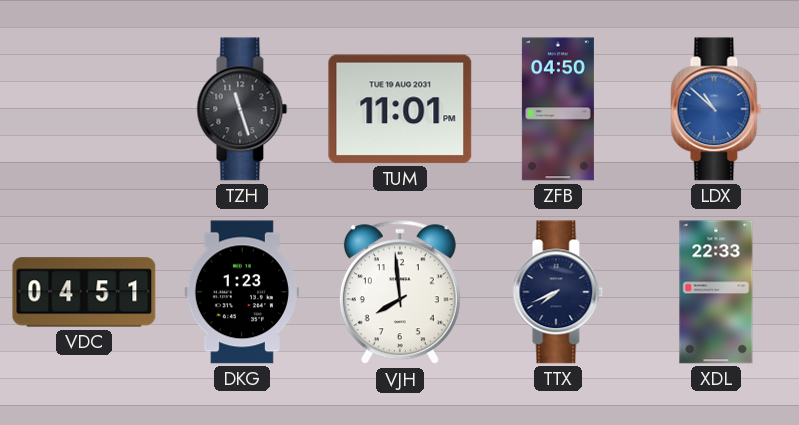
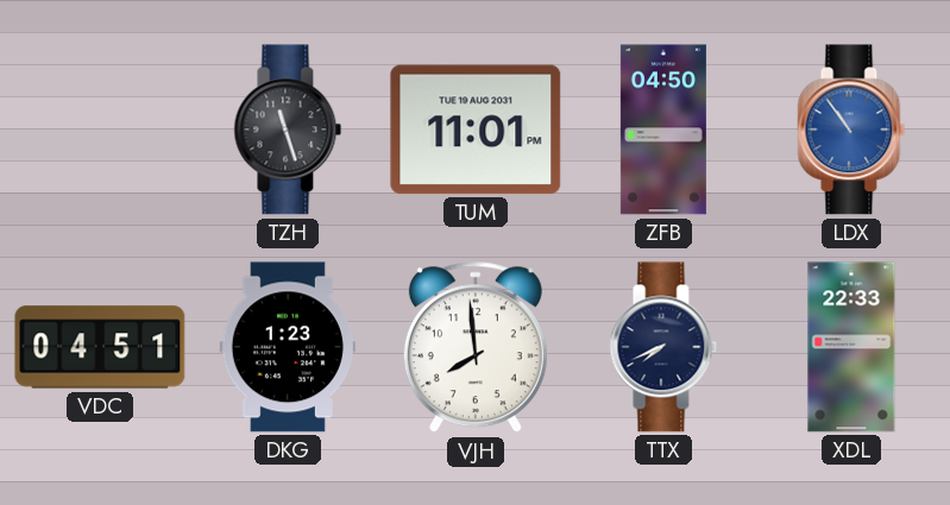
LDX: 10:52 -> 10:54 (851, 130)
